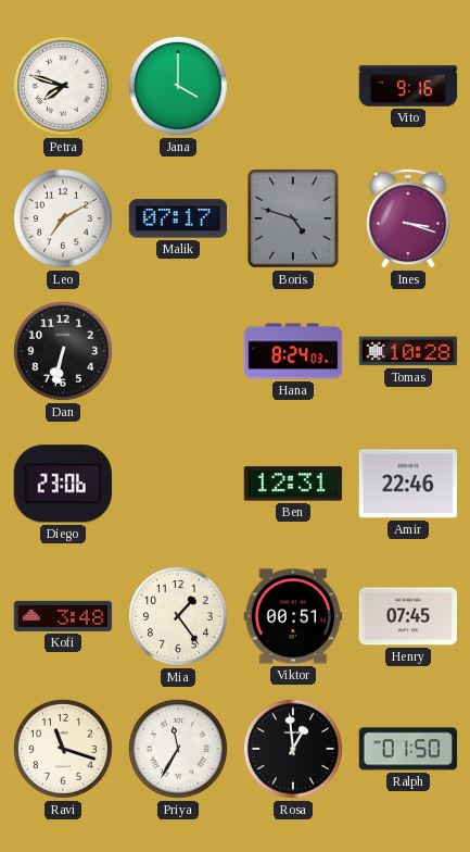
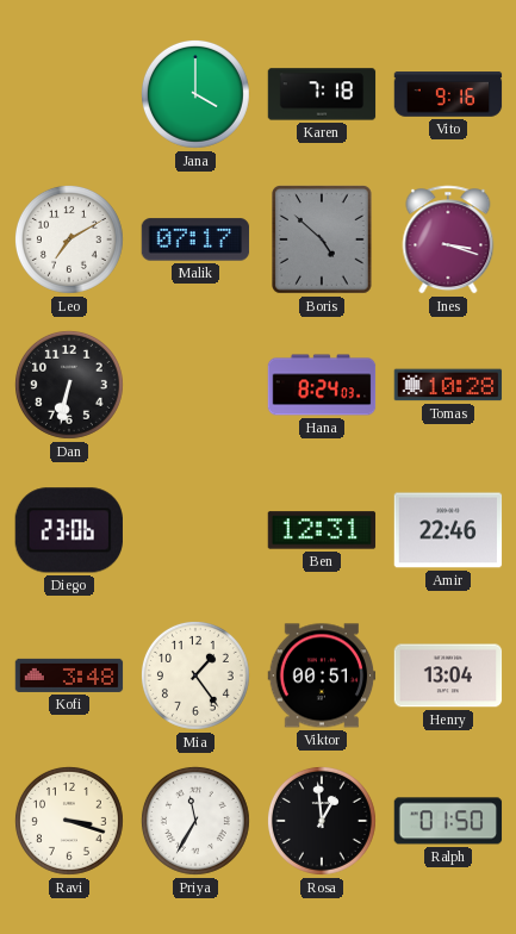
Petra: 7:48 -> none (63, 86)
Karen: none -> 7:18 (322, 94)
Boris: 4:48 -> 4:52 (322, 239)
Henry: 07:45 -> 13:04 (448, 675)
Ravi: 11:18 -> 3:18 (69, 821)
